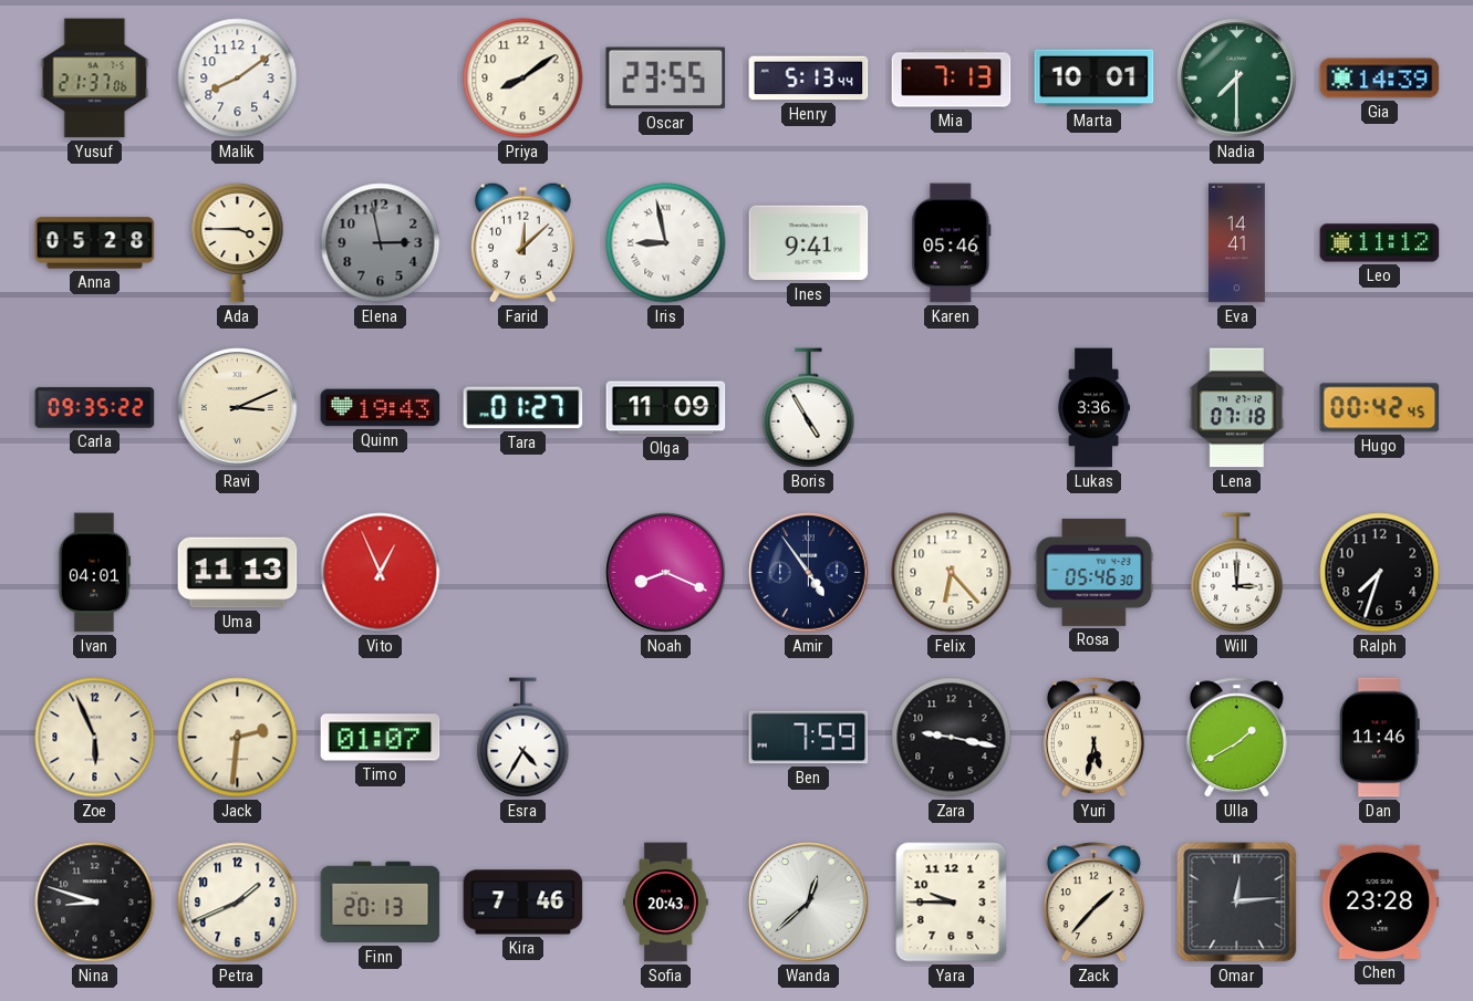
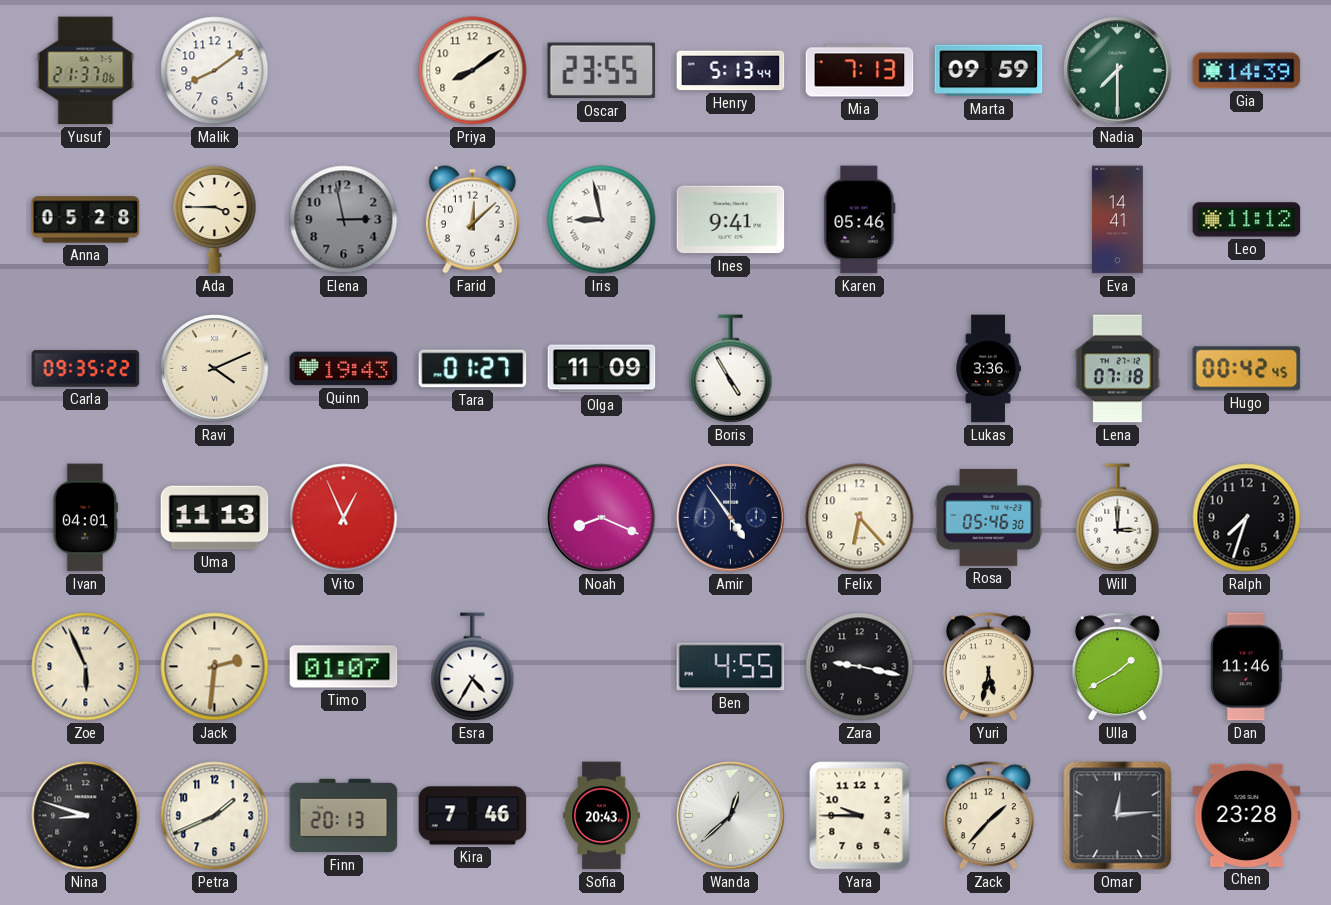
Marta: 10:01 -> 09:59 (989, 71)
Ravi: 3:11 -> 4:11 (215, 369)
Ben: 7:59 -> 4:55 (731, 667)
